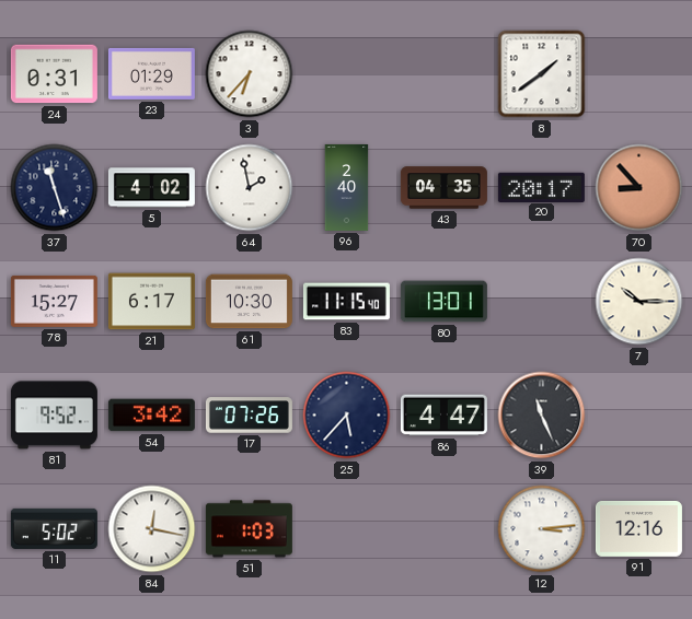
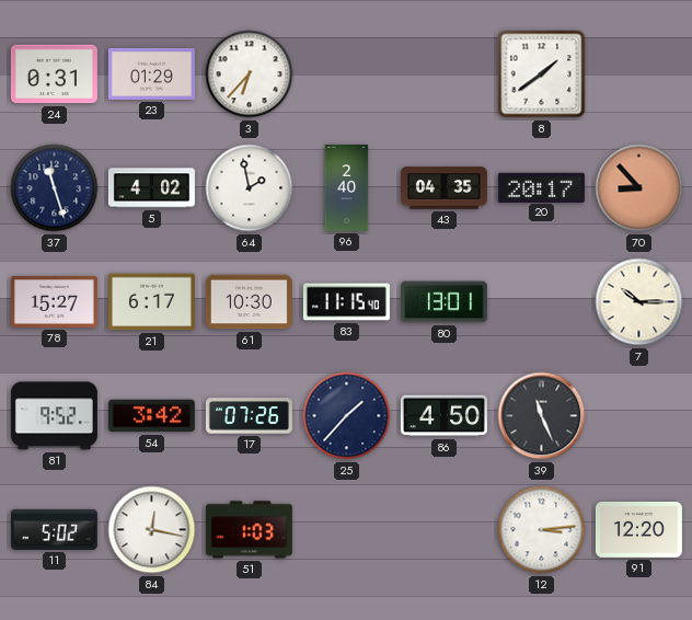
25: 5:37 -> 1:37 (347, 416)
86: 4:47 -> 4:50 (443, 416)
91: 12:16 -> 12:20 (638, 530)
